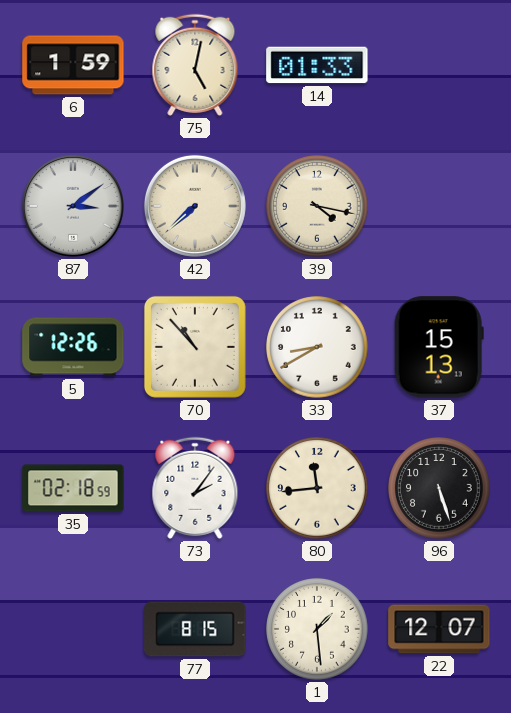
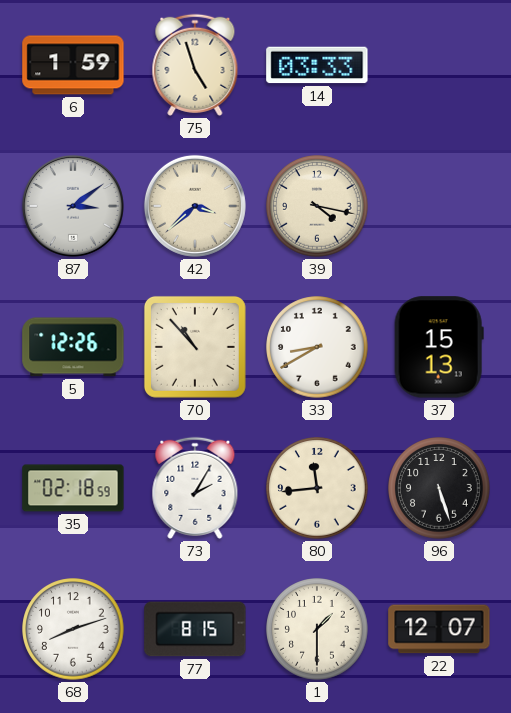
75: 5:02 -> 4:57 (195, 65)
14: 01:33 -> 03:33 (317, 65)
42: 7:38 -> 3:38 (195, 206)
73: 2:06 -> 2:05 (195, 488)
68: none -> 8:12 (73, 629)
1: 1:29 -> 1:30 (317, 629)
